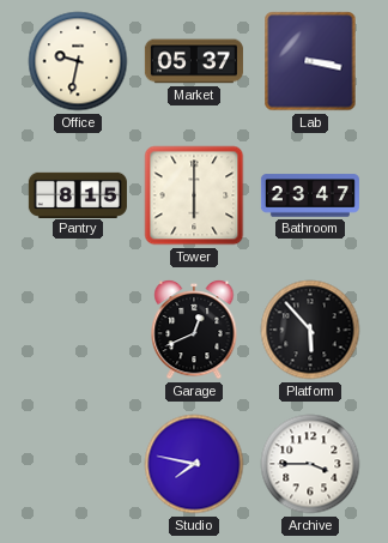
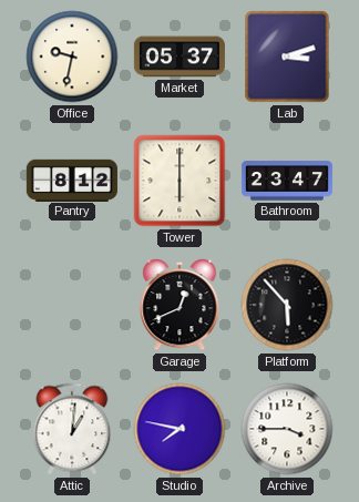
Lab: 3:17 -> 3:12 (287, 57)
Pantry: 8:15 -> 8:12 (72, 180)
Attic: none -> 1:01 (72, 429)
